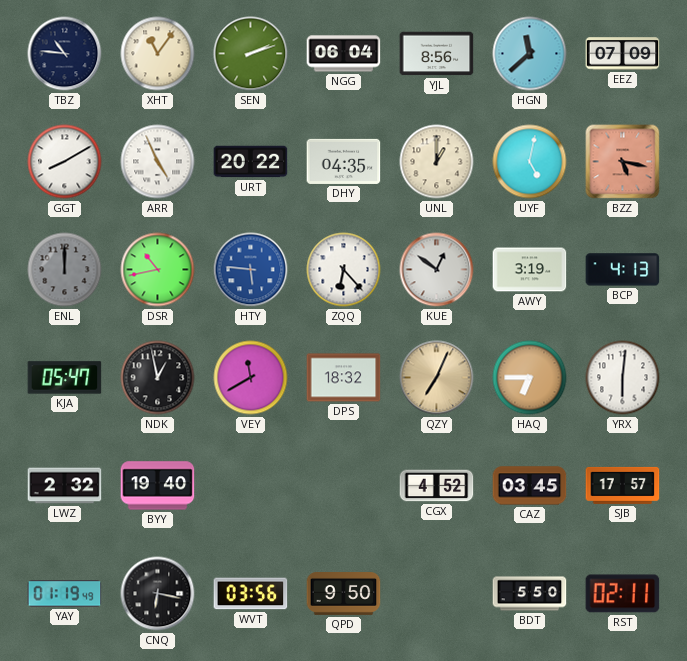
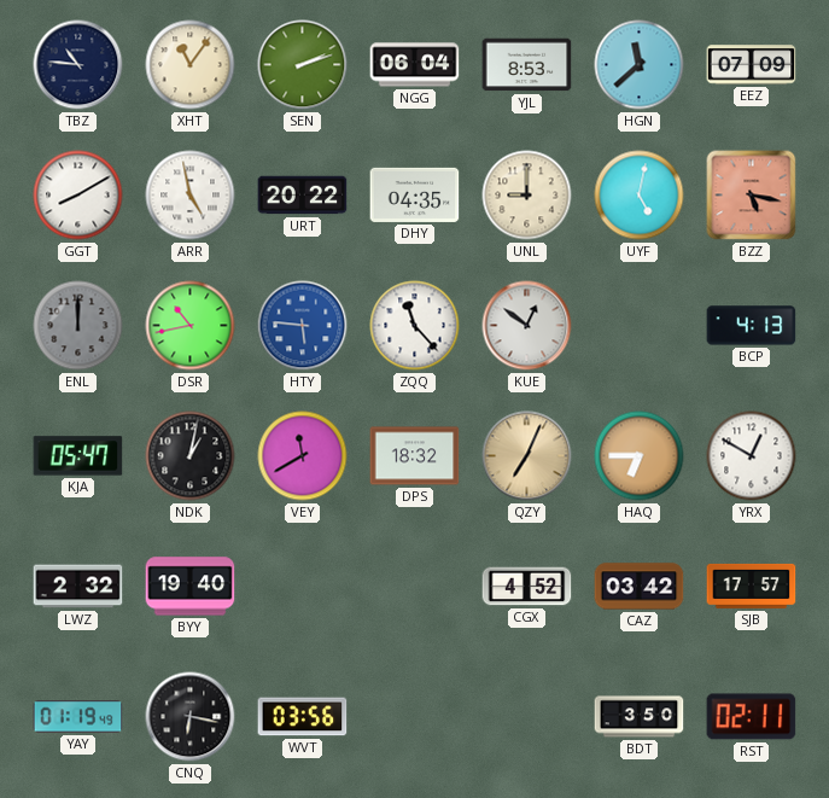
YJL: 8:56 -> 8:53 (527, 65)
ARR: 4:56 -> 4:58 (191, 196)
UNL: 1:00 -> 9:00 (527, 196)
ZQQ: 6:23 -> 11:23 (415, 326)
AWY: 3:19 -> none (530, 270)
NDK: 12:58 -> 1:02 (191, 456)
YRX: 6:01 -> 12:50 (752, 456)
CAZ: 03:45 -> 03:42 (640, 587)
QPD: 9:50 -> none (344, 594)
BDT: 5:50 -> 3:50 (640, 717)
